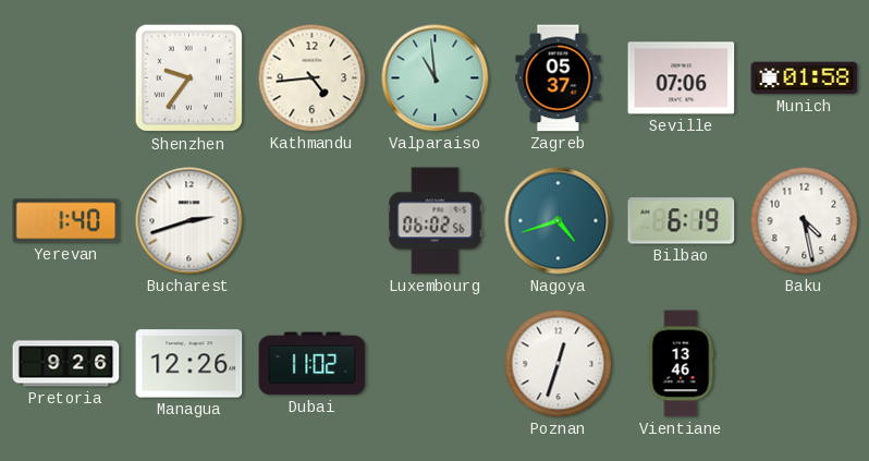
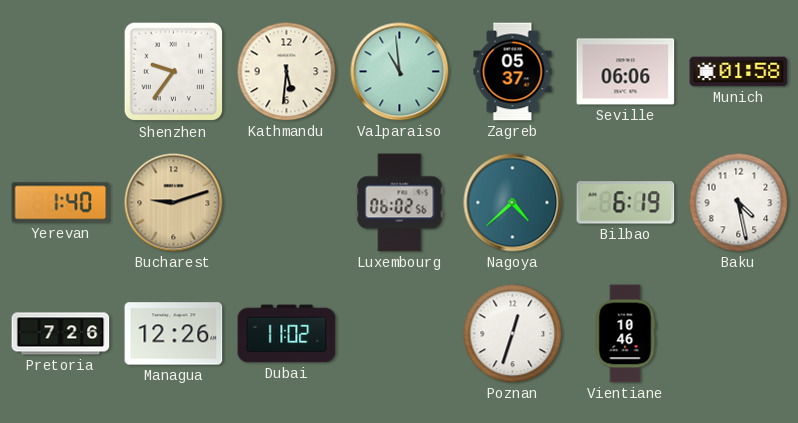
Kathmandu: 4:44 -> 5:31 (287, 72)
Seville: 07:06 -> 06:06 (626, 72)
Bucharest: 2:42 -> 9:12 (174, 203)
Bucharest dial: white -> champagne (174, 203)
Nagoya: 4:42 -> 4:38 (513, 203)
Pretoria: 9:26 -> 7:26 (61, 334)
Vientiane: 13:46 -> 10:46 (625, 334)
